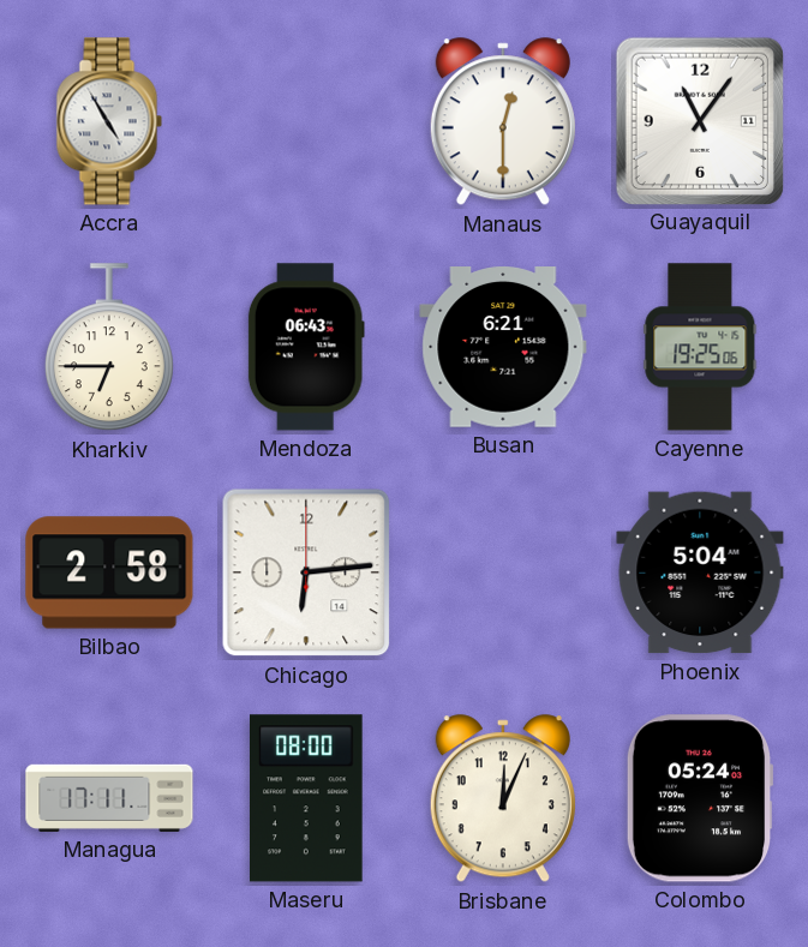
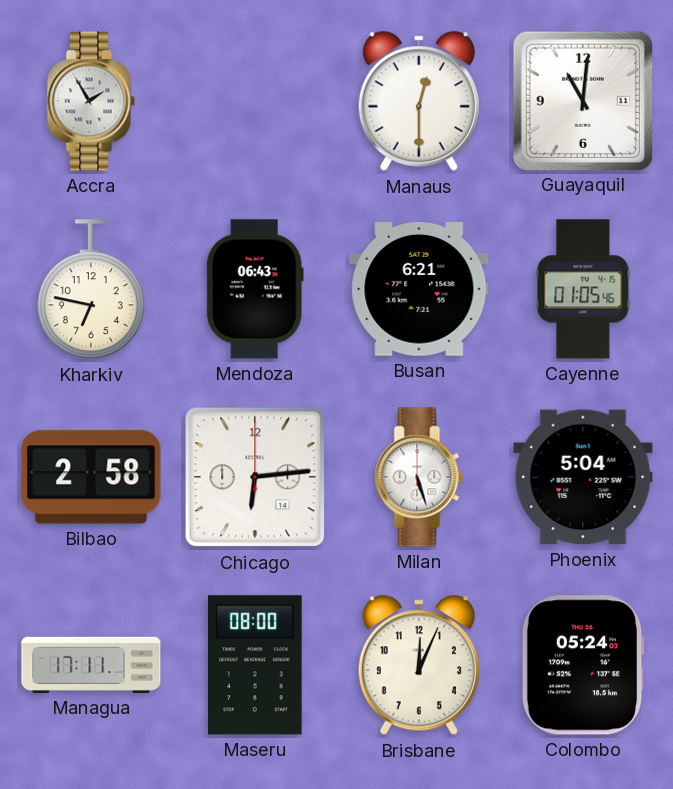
Accra: 4:55 -> 1:55 (91, 101)
Guayaquil: 11:06 -> 11:01 (582, 100)
Kharkiv: 6:45 -> 6:47 (91, 290)
Cayenne: 19:25 -> 01:05 (583, 289)
Milan: none -> 5:27 (419, 477)
